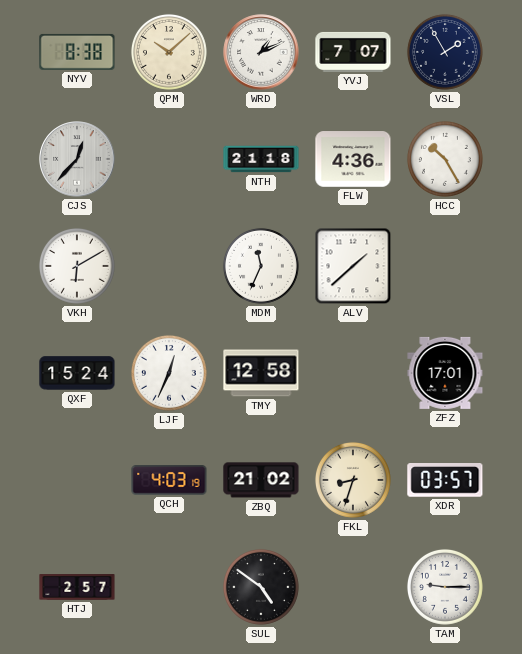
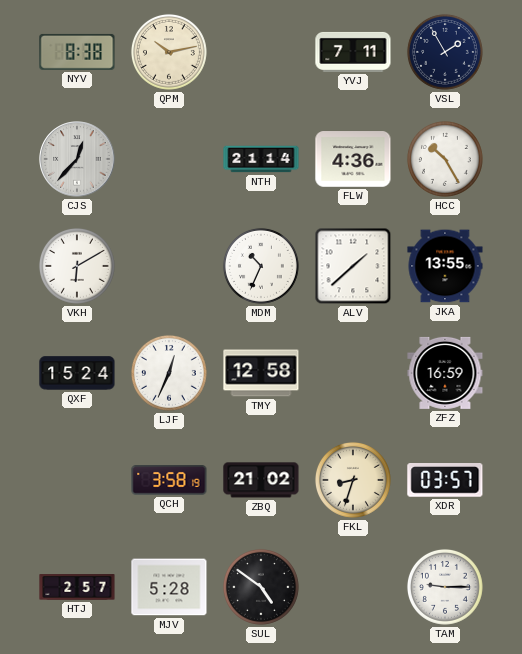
QPM: 10:08 -> 10:13 (169, 52)
WRD: 1:11 -> none (261, 52)
YVJ: 7:07 -> 7:11 (353, 52)
NTH: 21:18 -> 21:14 (261, 159)
MDM: 11:34 -> 10:34 (261, 266)
JKA: none -> 13:55 (445, 266)
ZFZ: 17:01 -> 16:59 (445, 373)
QCH: 4:03 -> 3:58 (169, 480)
MJV: none -> 5:28 (169, 587)
